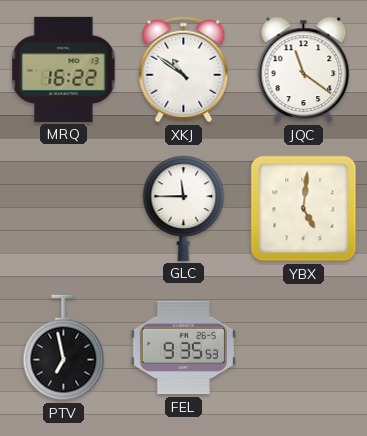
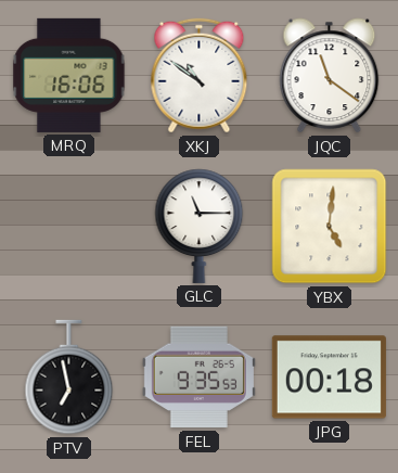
MRQ: 16:22 -> 16:06 (69, 75)
GLC: 11:45 -> 11:15 (200, 226)
JPG: none -> 00:18 (329, 378)
